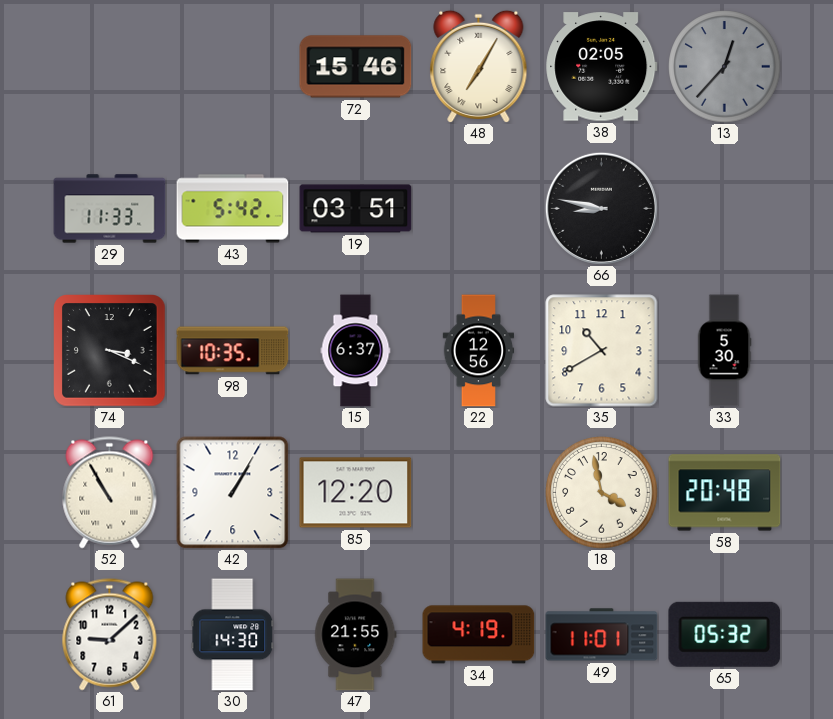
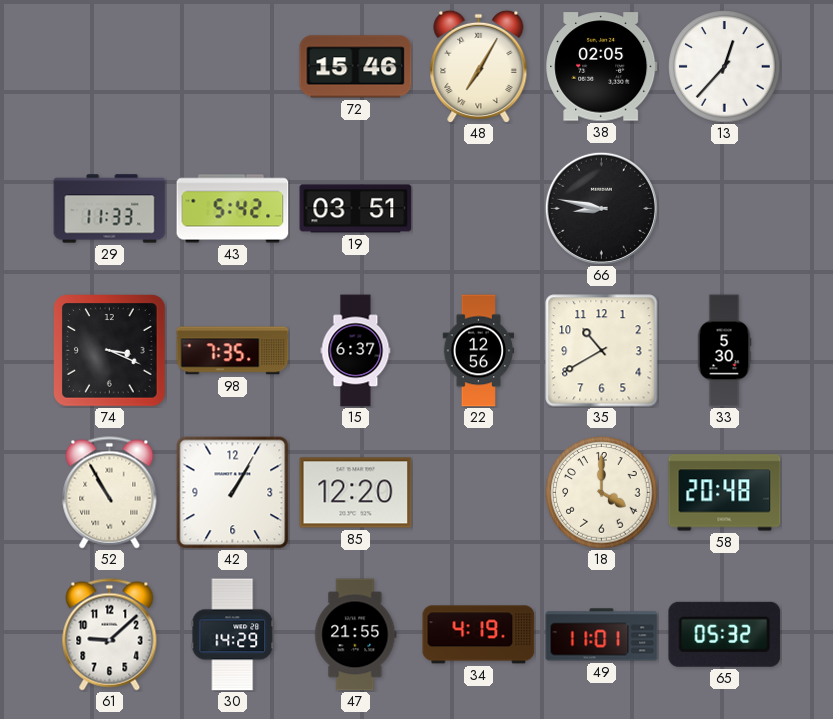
13 dial: grey -> white (725, 67)
98: 10:35 -> 7:35 (233, 351)
18: 3:58 -> 4:00 (602, 493)
30: 14:30 -> 14:29 (233, 635)
